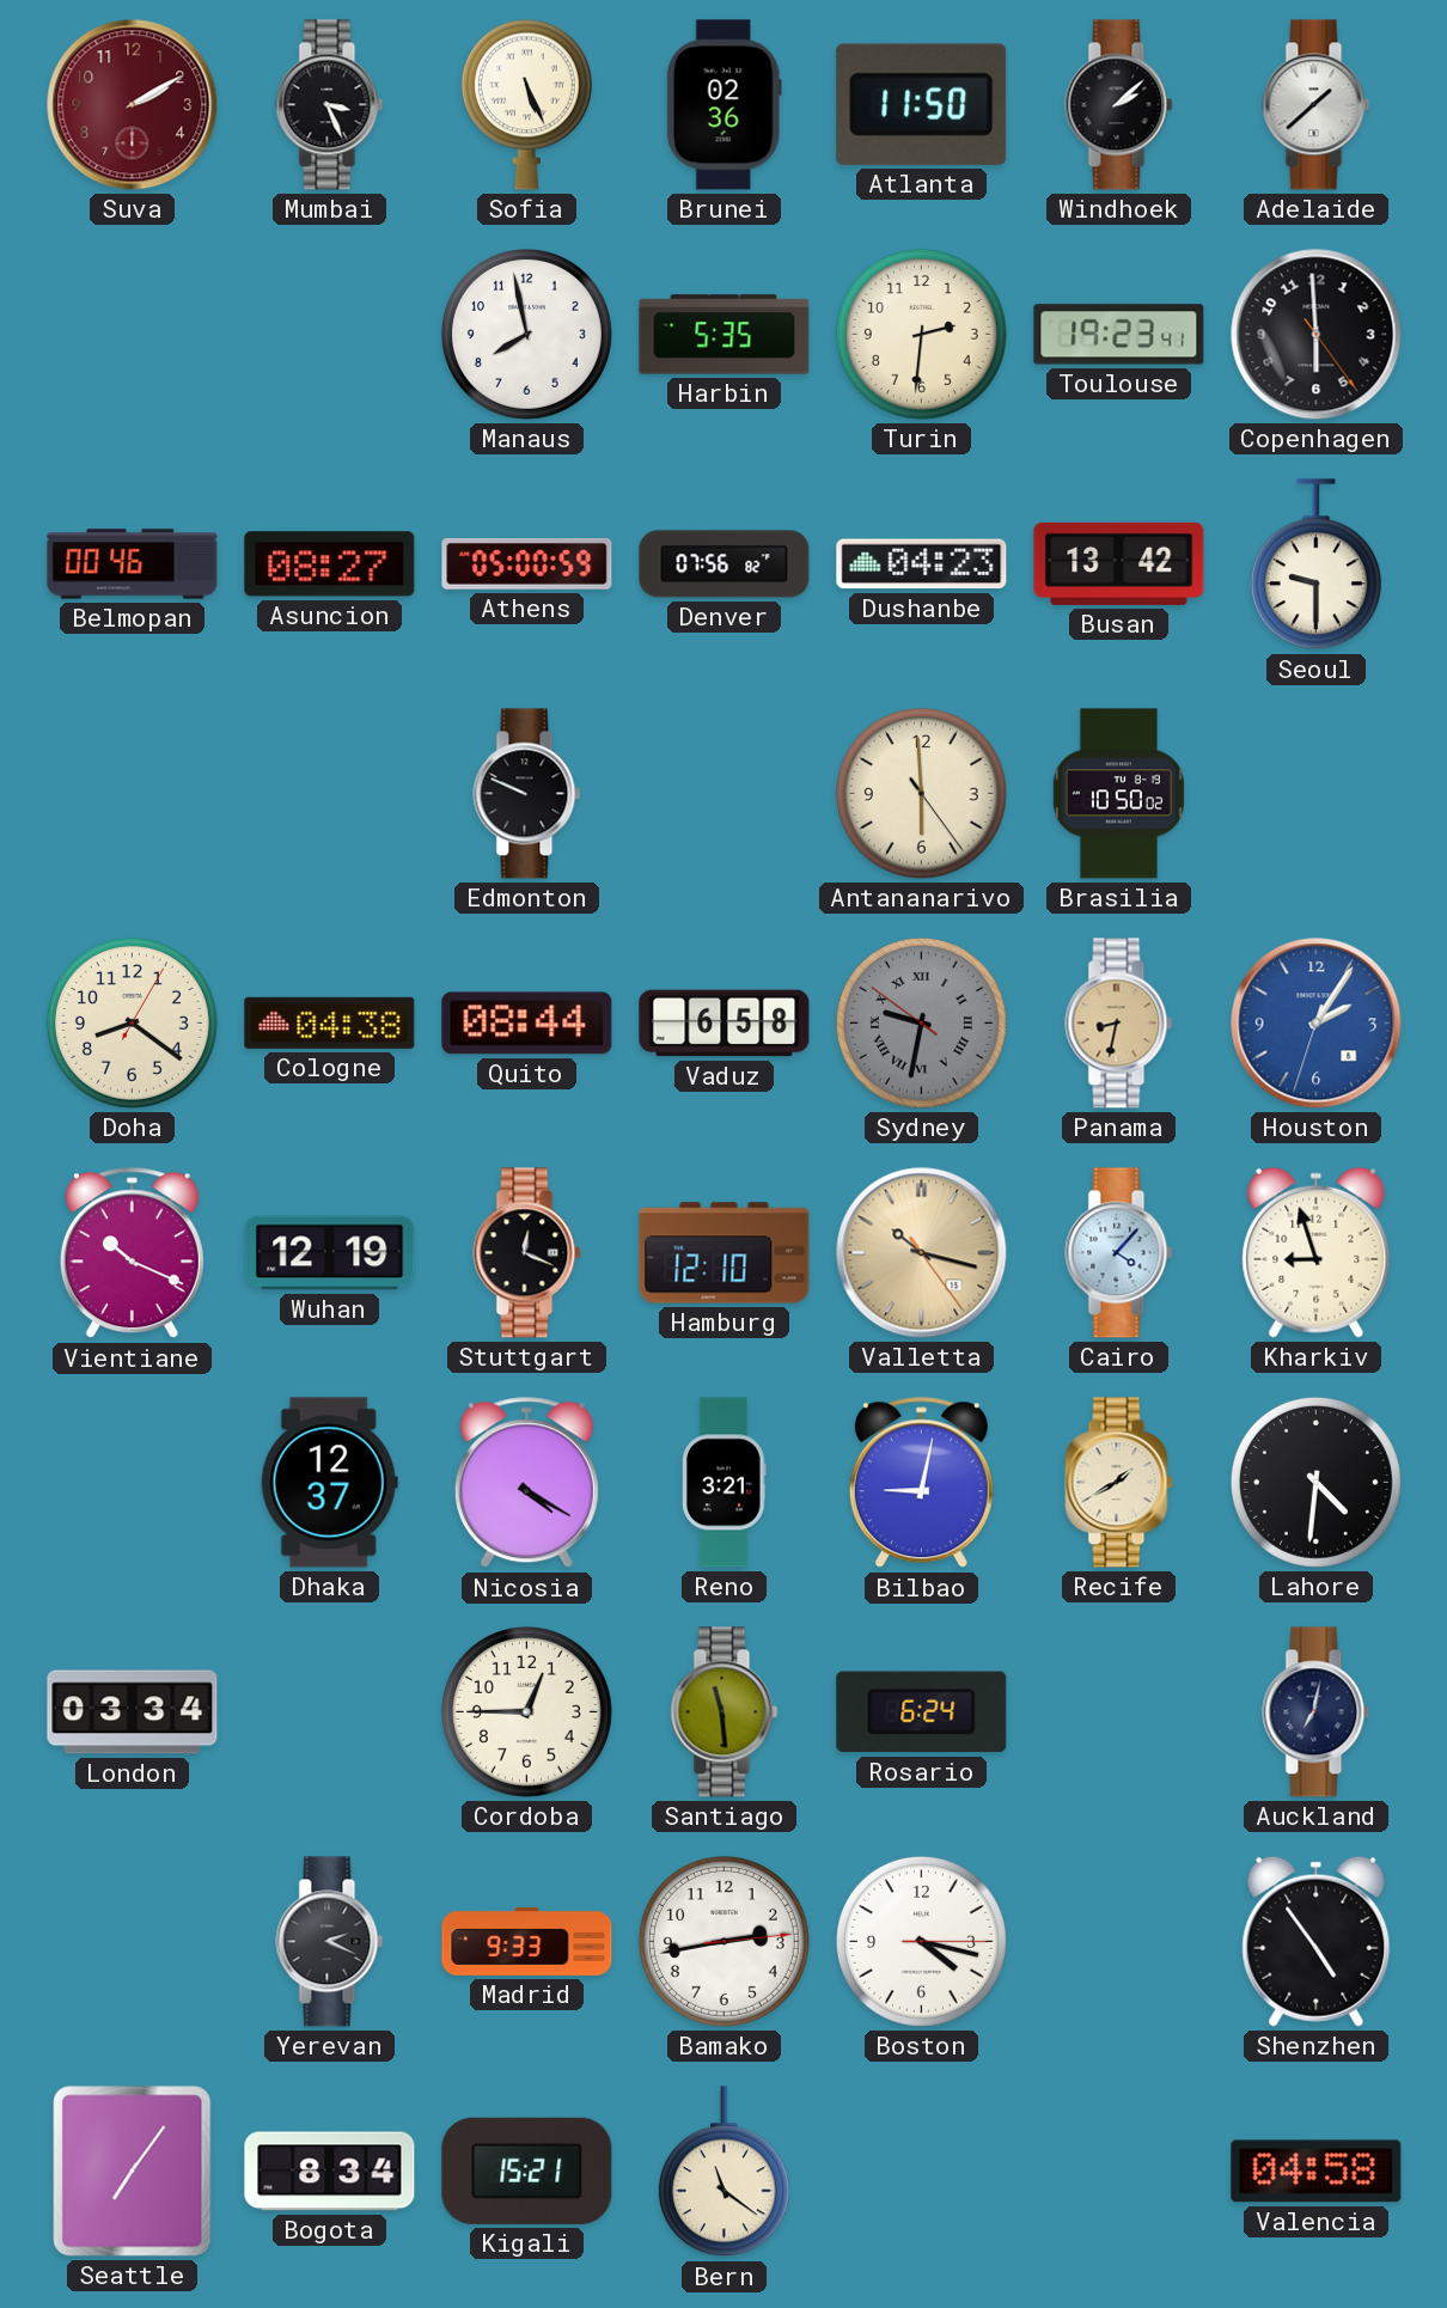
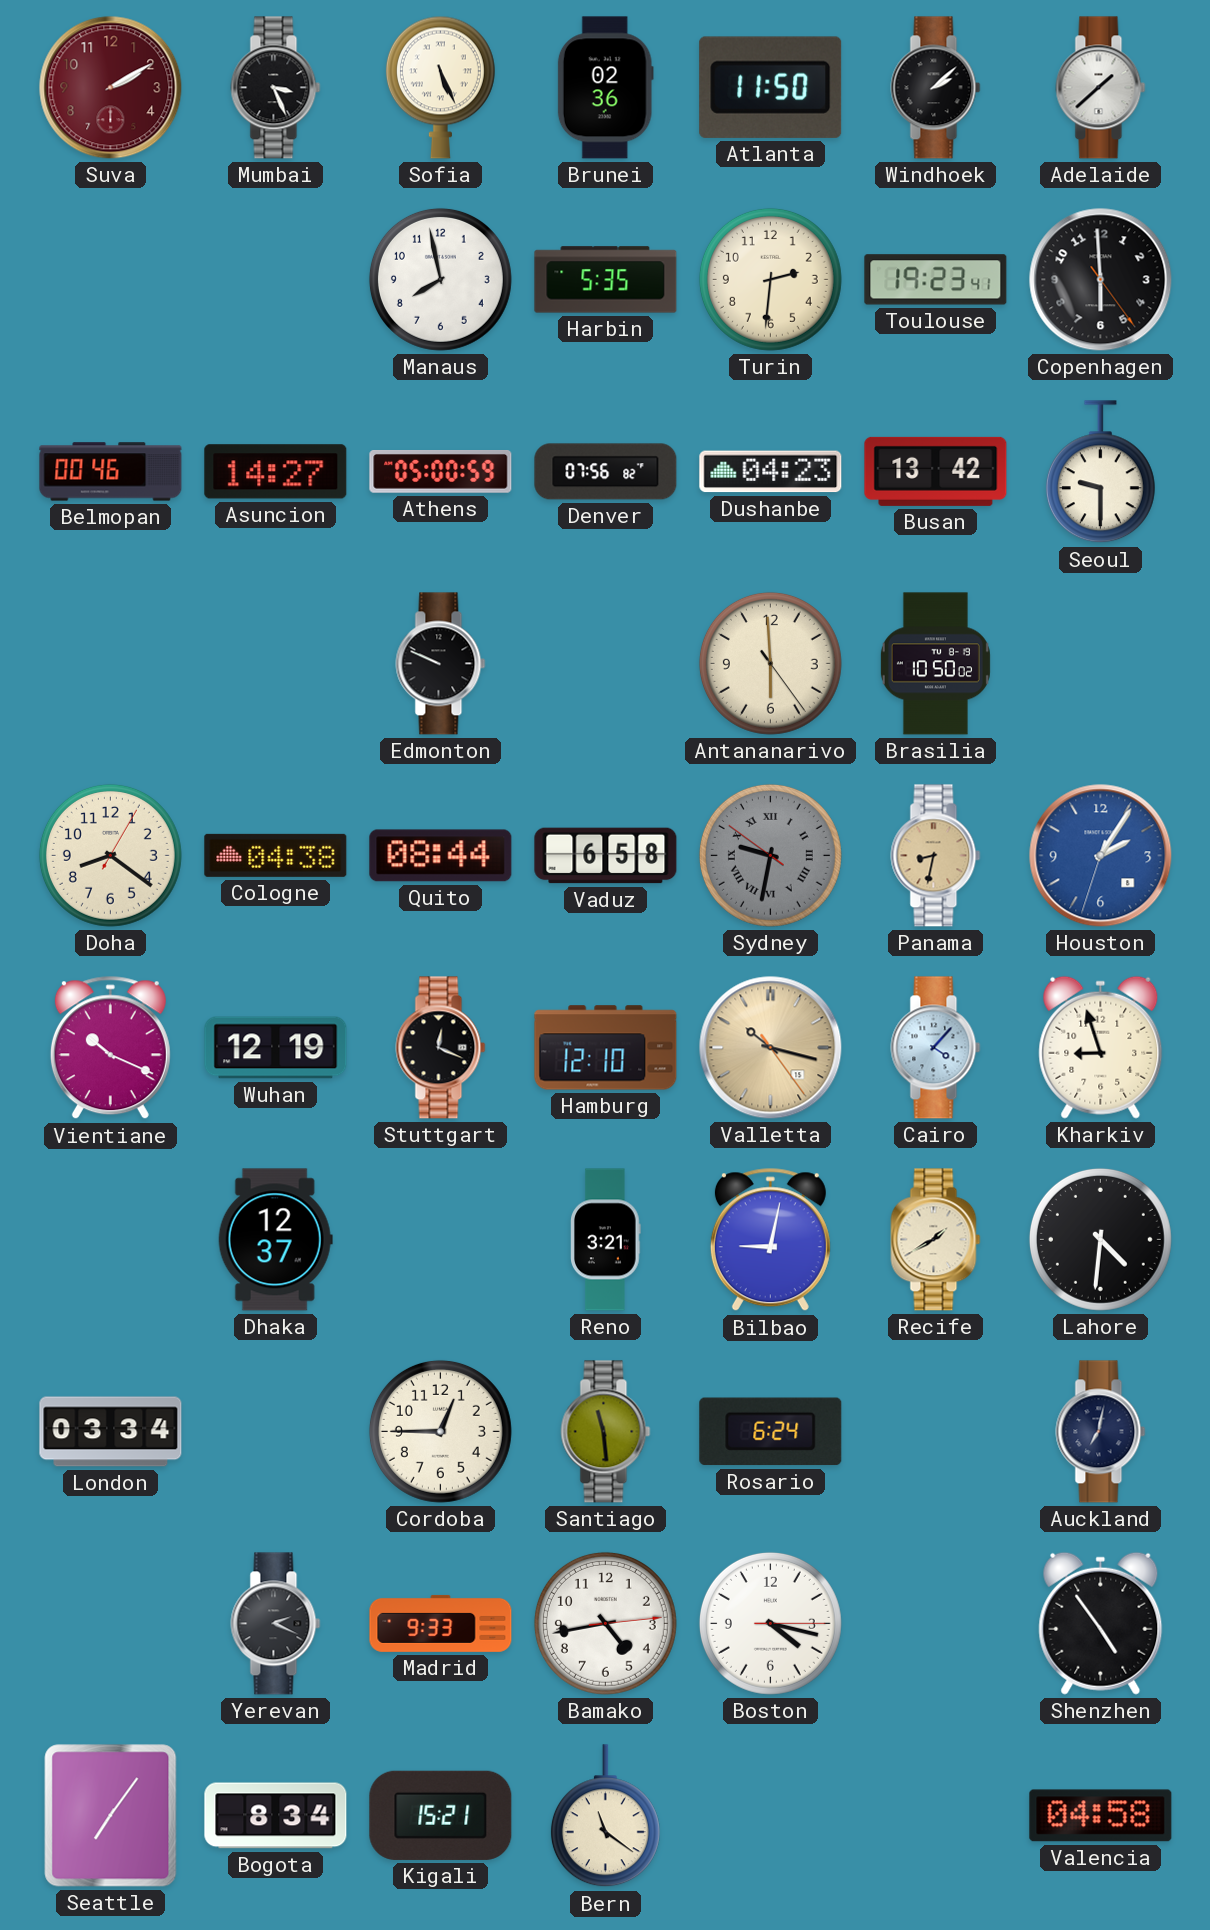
Asuncion: 08:27 -> 14:27 (276, 472)
Nicosia: 4:20 -> none (526, 1483)
Bamako: 2:43 -> 4:43 (605, 1623)
